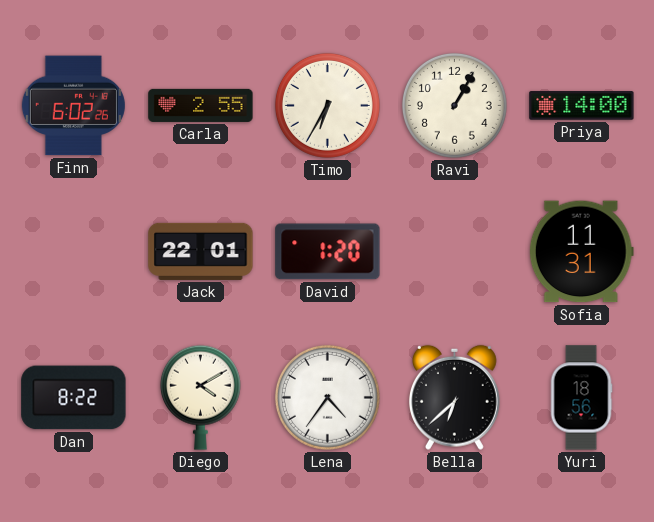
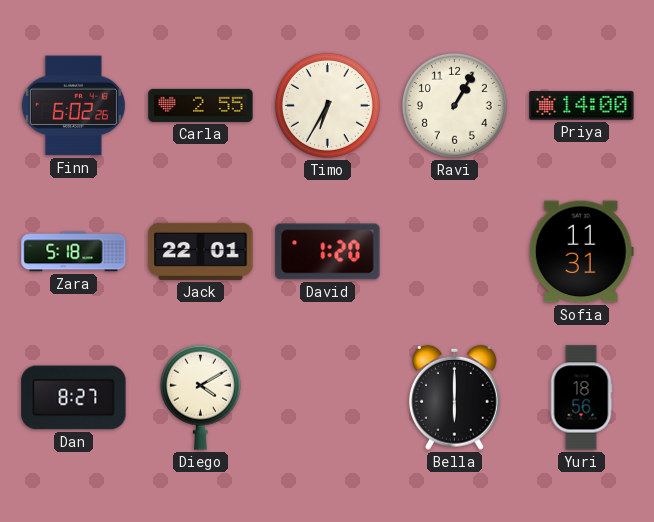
Zara: none -> 5:18 (74, 252)
Dan: 8:22 -> 8:27 (74, 398)
Lena: 4:36 -> none (327, 397)
Bella: 6:38 -> 6:00 (454, 397)
